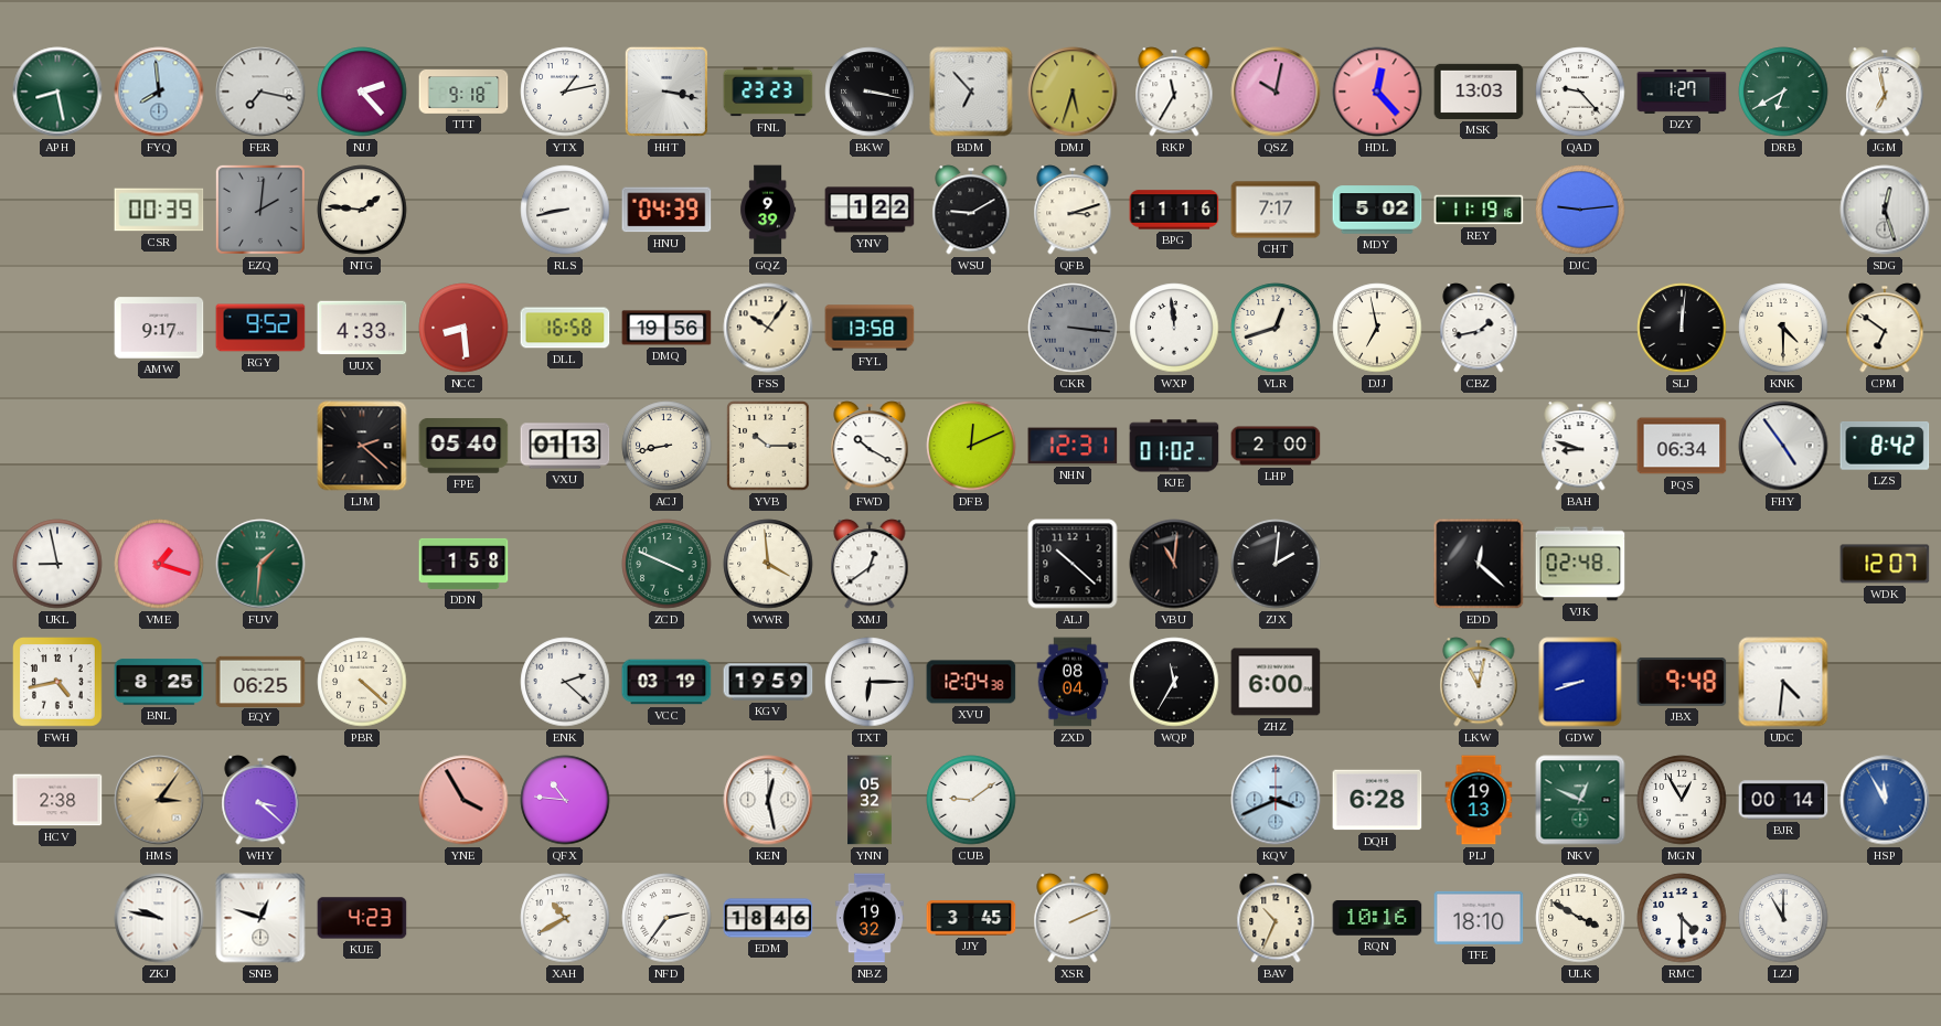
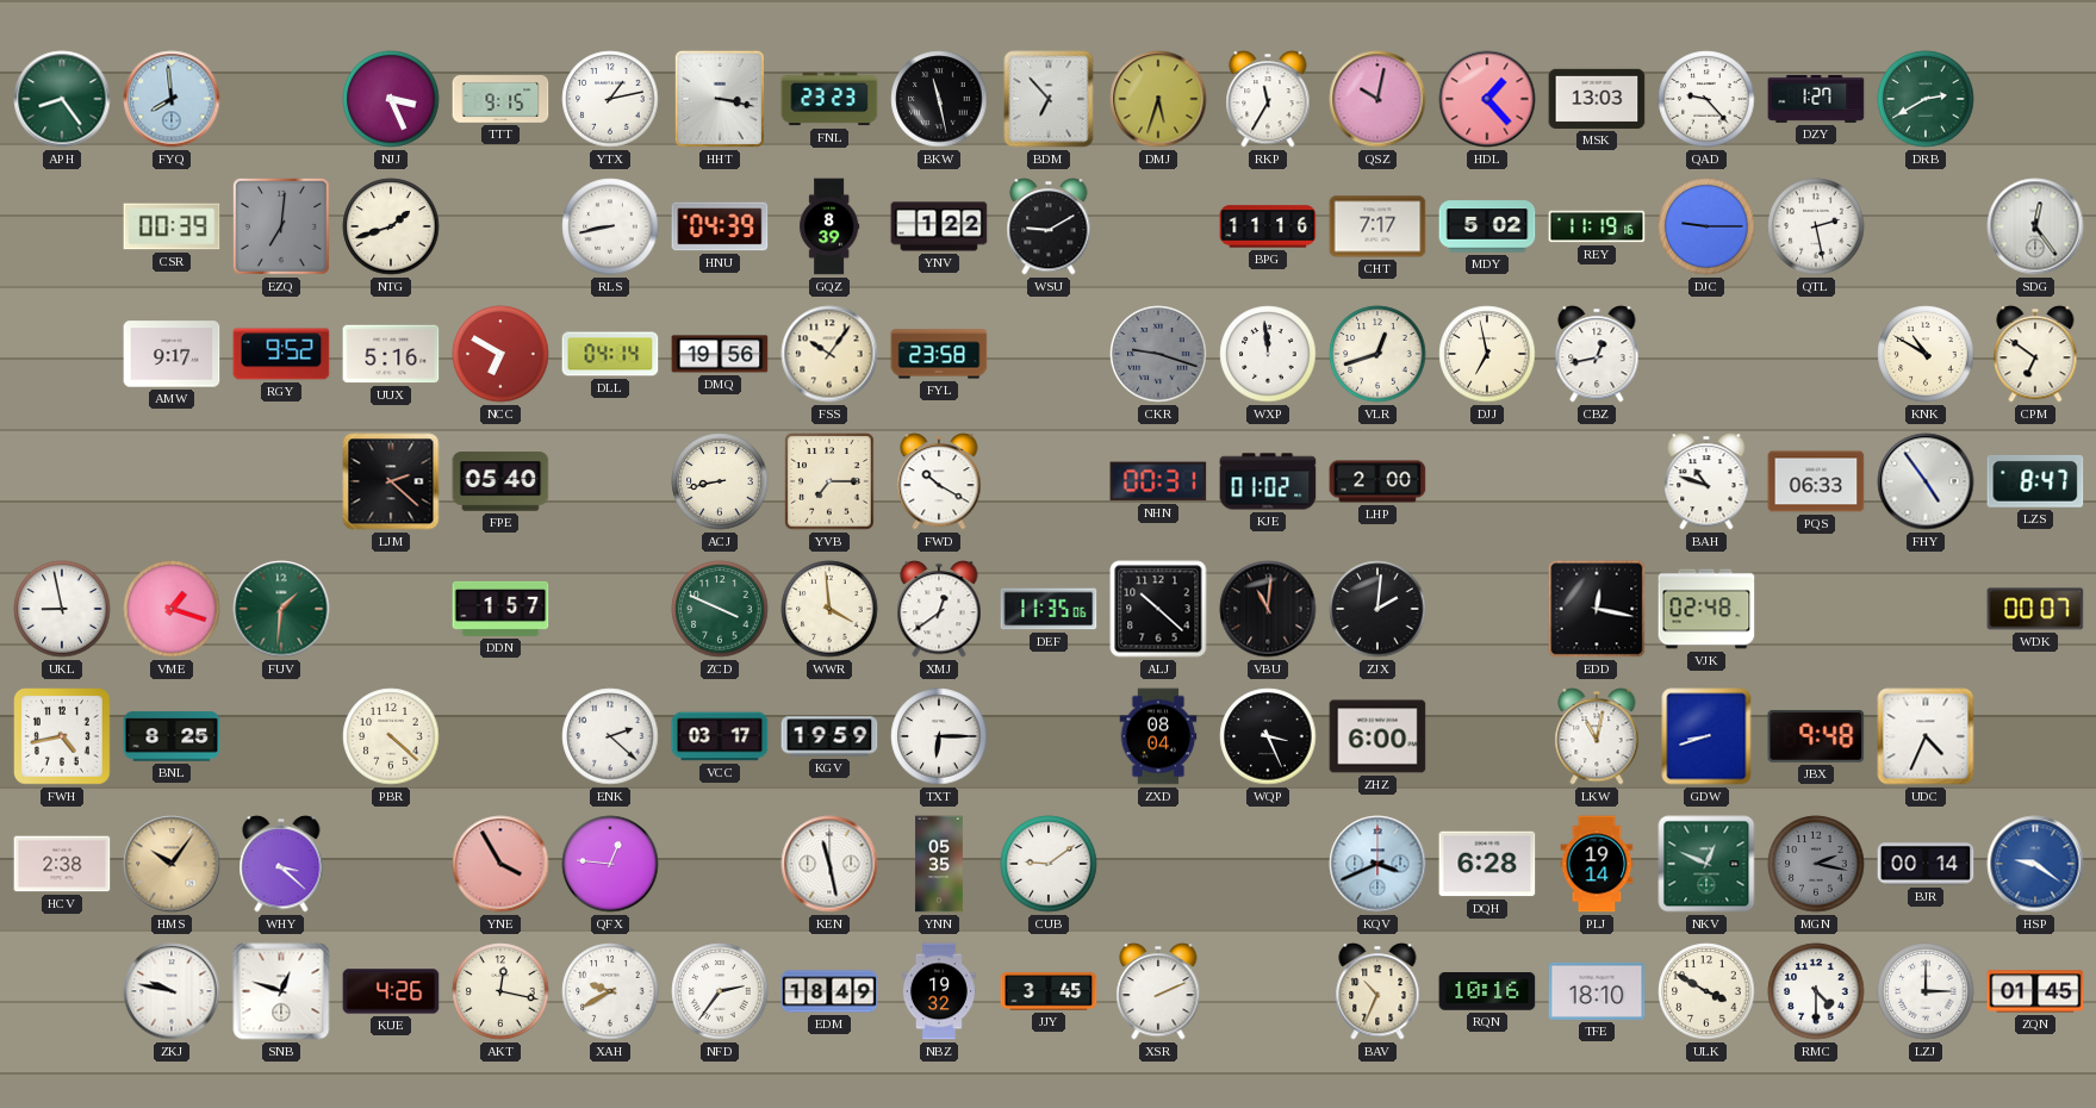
APH: 8:28 -> 8:24 (62, 99)
FER: 7:17 -> none (260, 92)
NJJ: 2:23 -> 3:26 (391, 99)
TTT: 9:18 -> 9:15 (500, 100)
BKW: 3:17 -> 11:28 (939, 99)
HDL: 12:23 -> 1:23 (1487, 99)
DRB: 6:40 -> 2:40 (1926, 99)
JGM: 6:58 -> none (1885, 92)
EZQ: 2:01 -> 7:01 (281, 226)
NTG: 1:46 -> 1:42 (391, 226)
GQZ: 9:39 -> 8:39 (829, 226)
QFB: 3:12 -> none (1073, 210)
DJC: 9:14 -> 9:15 (1706, 226)
QTL: none -> 2:28 (1816, 226)
SDG: 12:27 -> 12:24 (2035, 226)
UUX: 4:33 -> 5:16 (391, 354)
NCC: 8:29 -> 6:50 (500, 354)
DLL: 16:58 -> 04:14 (610, 354)
FYL: 13:58 -> 23:58 (939, 354)
CKR: 3:16 -> 9:18 (1158, 354)
CBZ: 1:43 -> 12:43 (1597, 354)
SLJ: 12:01 -> none (1682, 328)
KNK: 4:30 -> 10:50 (1926, 354)
VXU: 01:13 -> none (565, 446)
YVB: 10:15 -> 7:15 (829, 481)
DFB: 12:11 -> none (971, 446)
NHN: 12:31 -> 00:31 (1158, 481)
BAH: 8:48 -> 10:48 (1706, 481)
PQS: 06:34 -> 06:33 (1816, 481)
LZS: 8:42 -> 8:47 (2035, 481)
DDN: 1:58 -> 1:57 (500, 609)
DEF: none -> 11:35 (1049, 609)
EDD: 12:22 -> 12:17 (1597, 609)
WDK: 12:07 -> 00:07 (2035, 609)
EQY: 06:25 -> none (260, 681)
VCC: 03:19 -> 03:17 (720, 736)
XVU: 12:04 -> none (971, 682)
WQP: 11:35 -> 3:26 (1268, 736)
UDC: 4:31 -> 4:34 (1926, 736)
HMS: 3:06 -> 10:06 (172, 864)
QFX: 10:46 -> 12:46 (610, 864)
KEN: 12:28 -> 11:28 (829, 864)
YNN: 05:32 -> 05:35 (939, 864)
PLJ: 19:13 -> 19:14 (1597, 864)
MGN: 12:55 -> 2:17 (1816, 864)
MGN dial: white -> grey (1816, 864)
HSP: 11:55 -> 9:21 (2035, 864)
KUE: 4:23 -> 4:26 (391, 991)
AKT: none -> 12:17 (500, 991)
XAH: 10:40 -> 9:40 (610, 991)
EDM: 18:46 -> 18:49 (829, 991)
LZJ: 11:00 -> 3:00 (1926, 991)
ZQN: none -> 01:45 (2035, 991)
